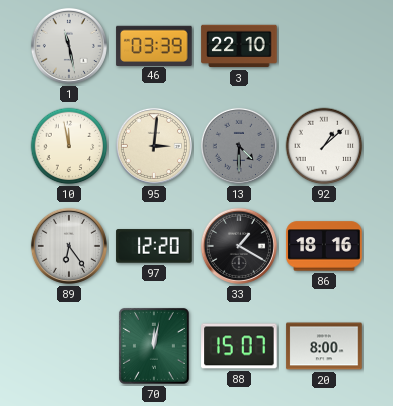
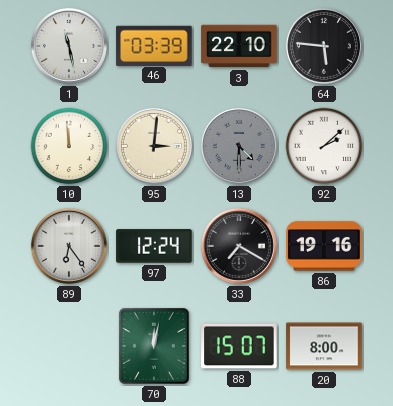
64: none -> 5:46 (324, 46)
10: 11:58 -> 11:59 (69, 146)
92: 1:08 -> 2:08 (324, 146)
97: 12:20 -> 12:24 (154, 246)
33: 1:20 -> 7:20 (239, 246)
86: 18:16 -> 19:16 (324, 246)
